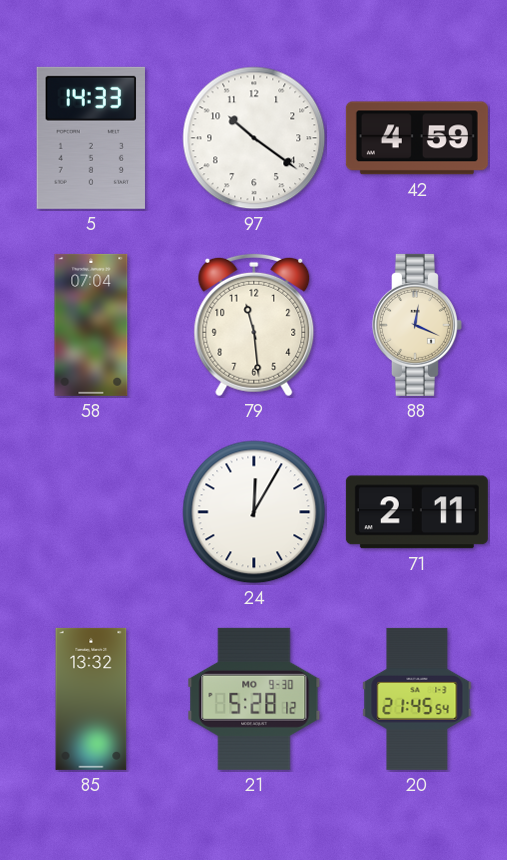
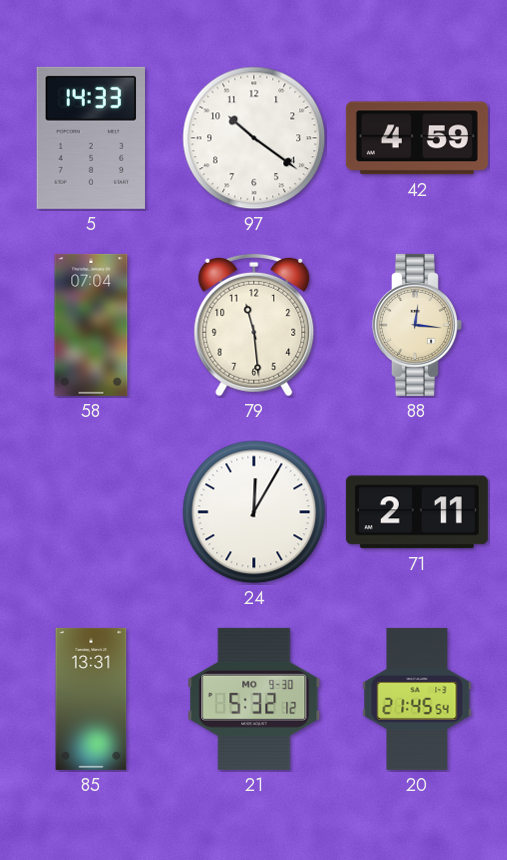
88: 12:19 -> 12:16 (417, 325)
85: 13:32 -> 13:31 (91, 699)
21: 5:28 -> 5:32 (254, 699)
